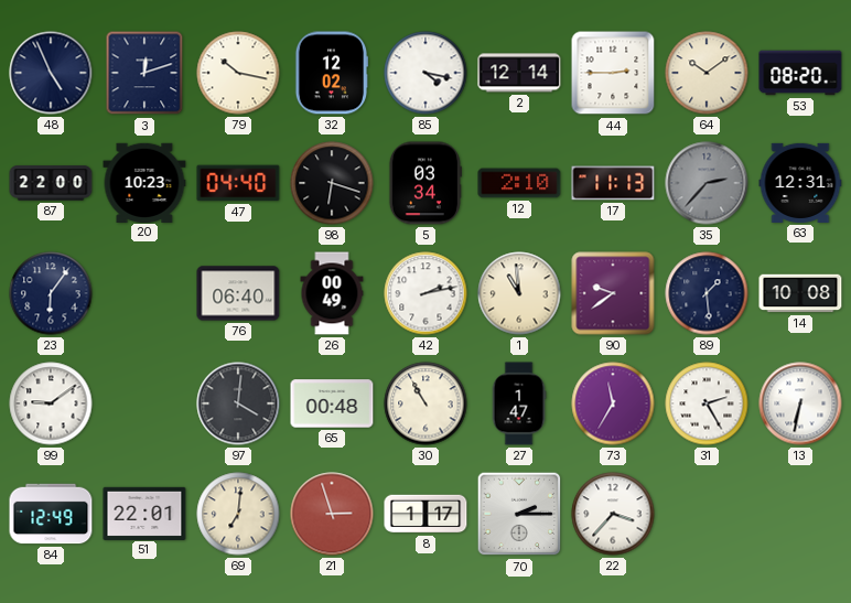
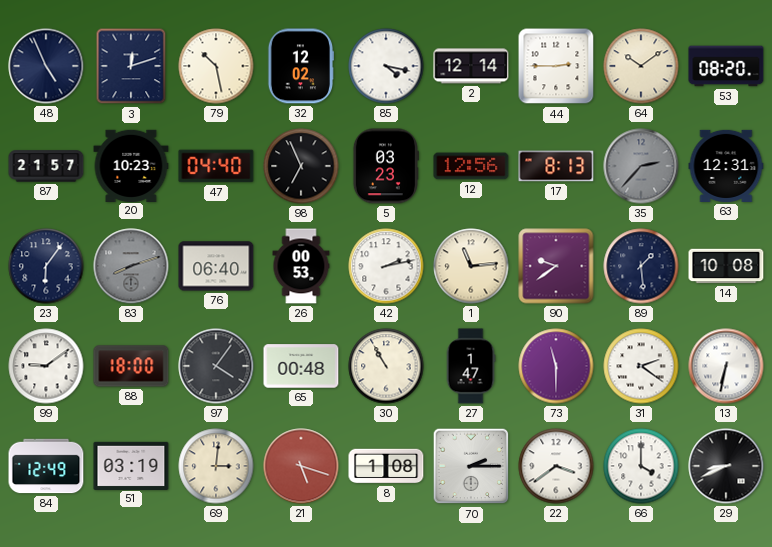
79: 10:17 -> 10:28 (216, 66)
87: 22:00 -> 21:57 (46, 166)
98: 6:18 -> 6:56 (301, 166)
5: 03:34 -> 03:23 (385, 166)
12: 2:10 -> 12:56 (471, 166)
17: 11:13 -> 8:13 (556, 166)
83: none -> 8:12 (131, 266)
26: 00:49 -> 00:53 (301, 266)
1: 10:59 -> 11:14 (471, 266)
88: none -> 18:00 (131, 366)
97: 4:01 -> 4:06 (216, 366)
73: 11:35 -> 11:30 (556, 366)
31: 2:25 -> 2:21 (641, 366)
51: 22:01 -> 03:19 (131, 465)
69: 7:01 -> 3:01 (216, 466)
21: 2:57 -> 5:18 (301, 466)
8: 1:17 -> 1:08 (386, 466)
22: 3:37 -> 3:39 (556, 466)
66: none -> 4:00 (641, 466)
29: none -> 8:41 (726, 466)
